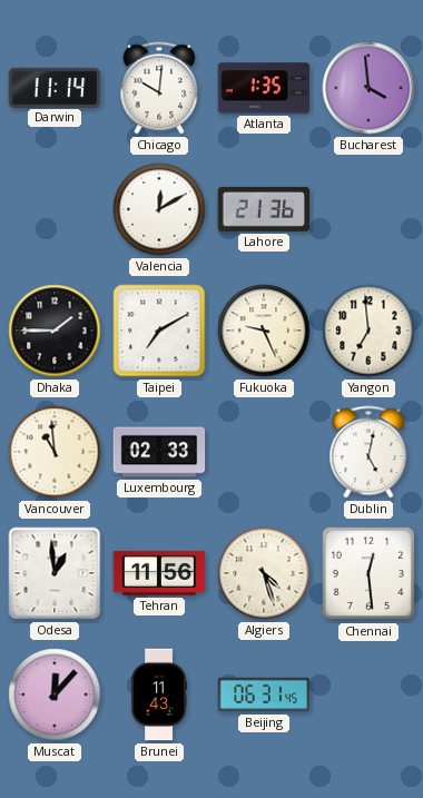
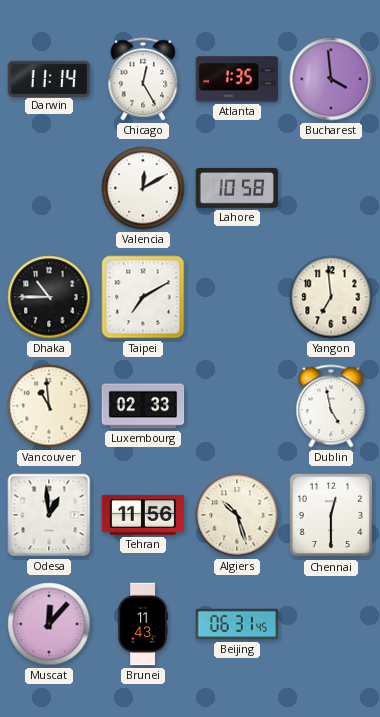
Chicago: 10:01 -> 12:25 (143, 79)
Lahore: 21:36 -> 10:58 (237, 188)
Dhaka: 1:45 -> 10:45 (49, 297)
Fukuoka: 9:26 -> none (264, 331)
Dublin: 5:02 -> 4:58 (331, 406)
Algiers: 4:27 -> 10:27 (237, 515)
Chennai: 12:29 -> 12:30 (331, 515)
